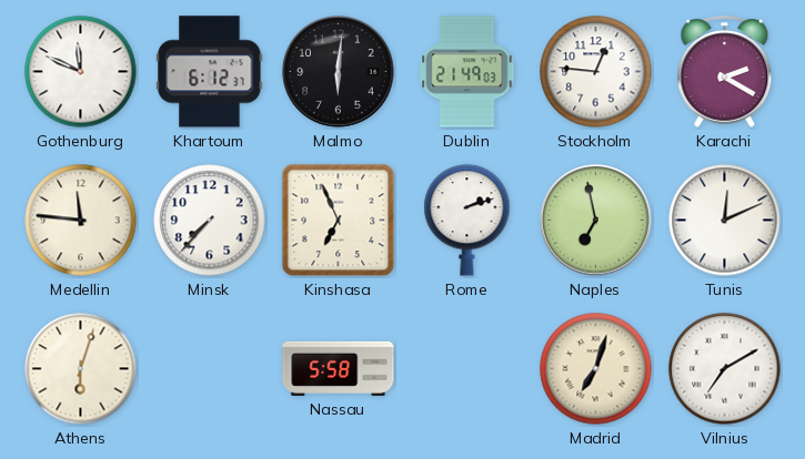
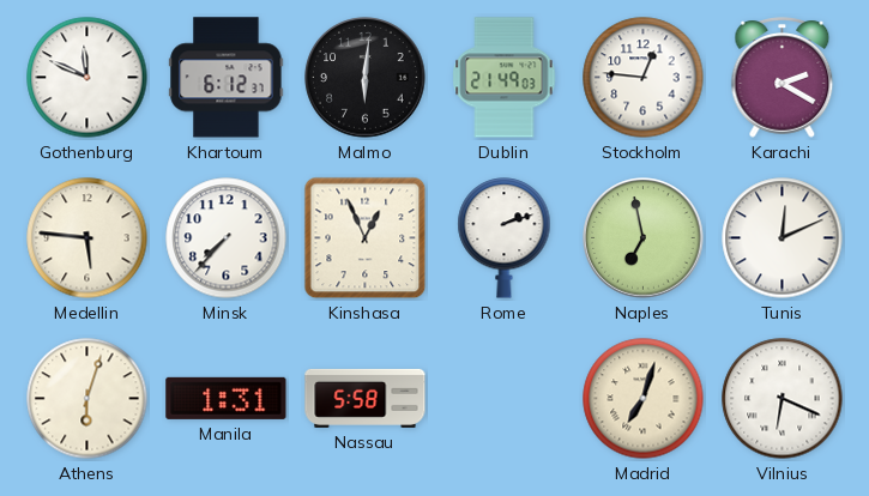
Medellin: 11:46 -> 5:46 (87, 238)
Kinshasa: 6:56 -> 12:56 (366, 238)
Manila: none -> 1:31 (227, 398)
Vilnius: 7:10 -> 6:19 (783, 399)
